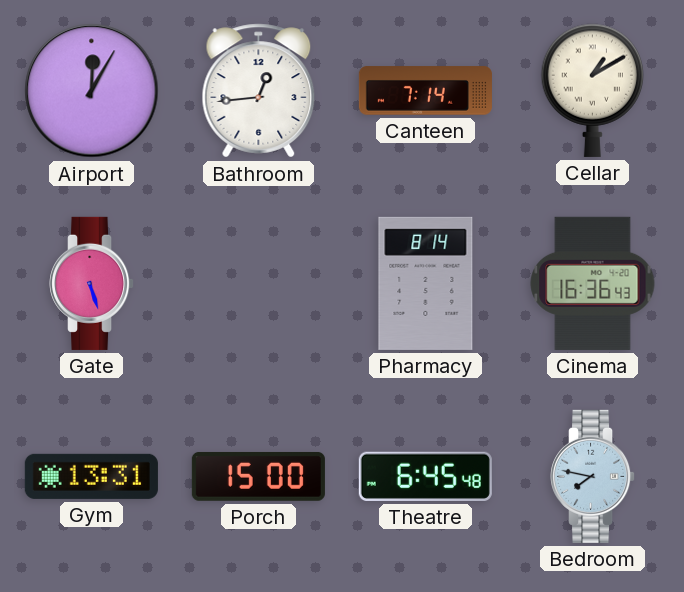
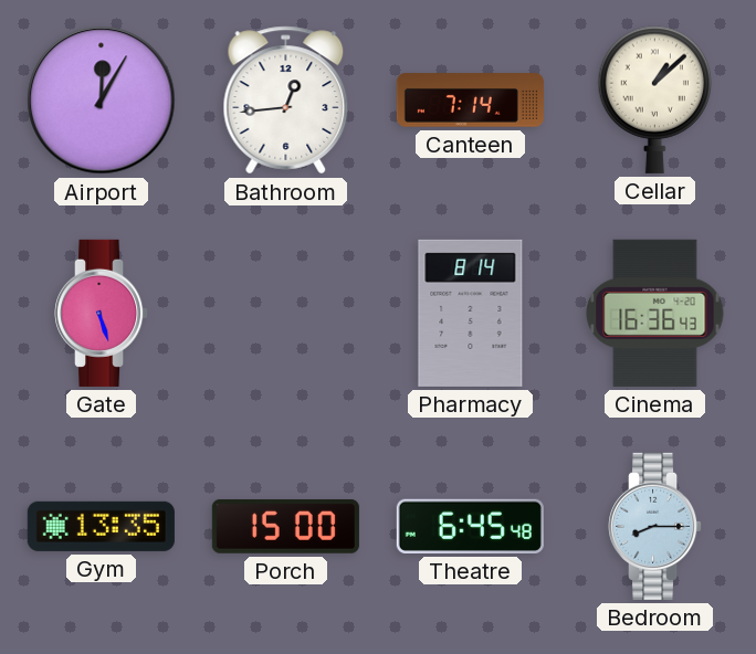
Cellar: 1:10 -> 1:08 (654, 99)
Gym: 13:31 -> 13:35 (101, 526)
Bedroom: 7:47 -> 8:15 (655, 526)
